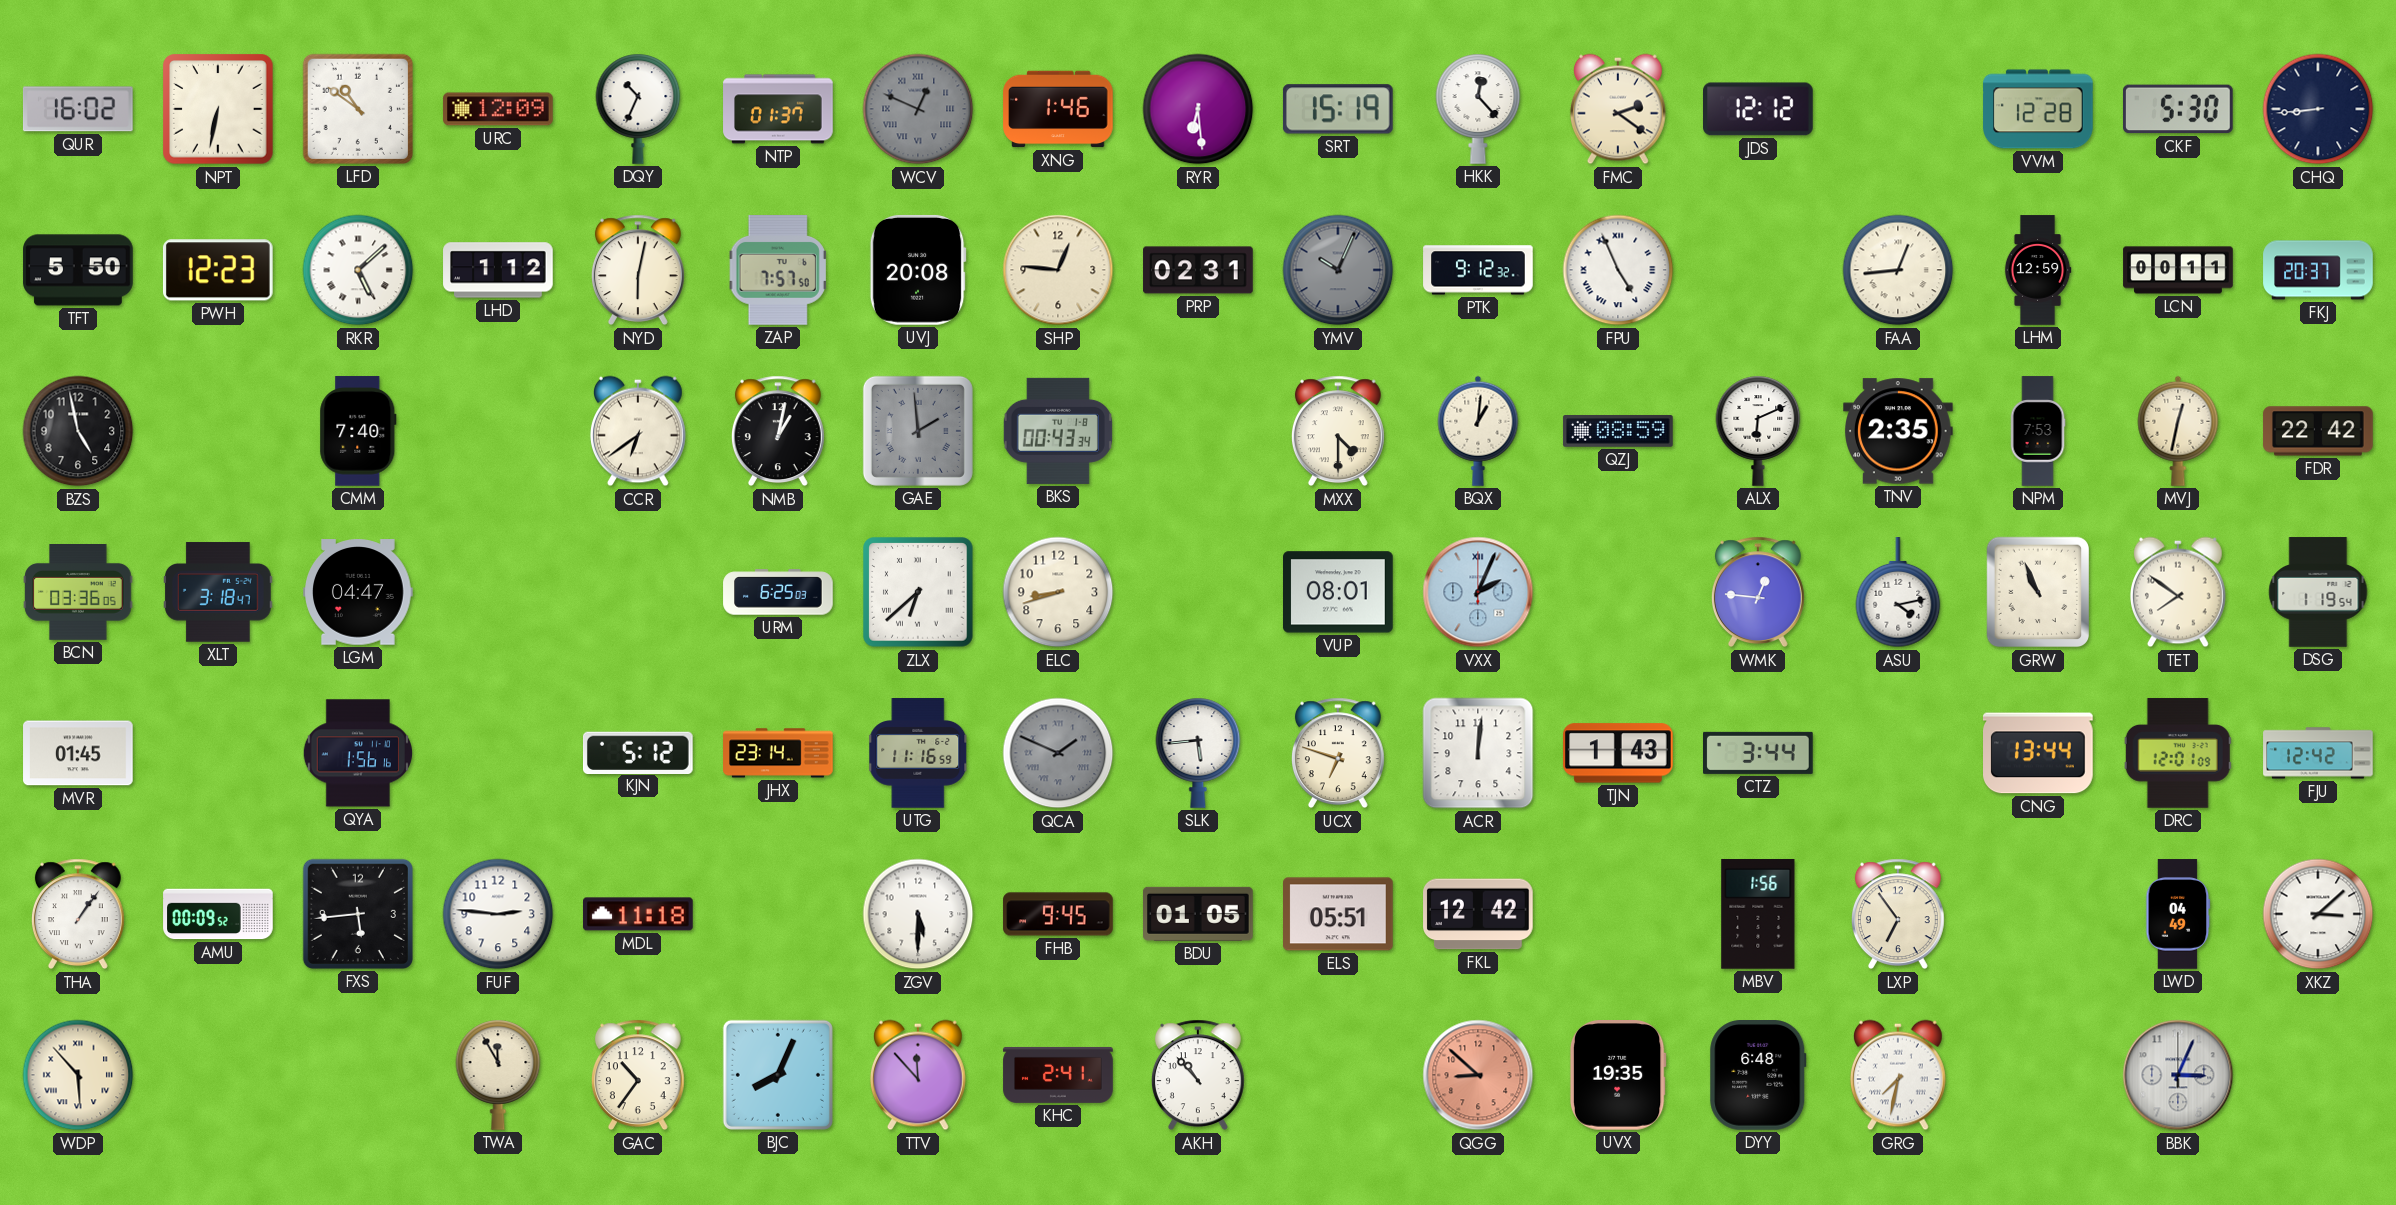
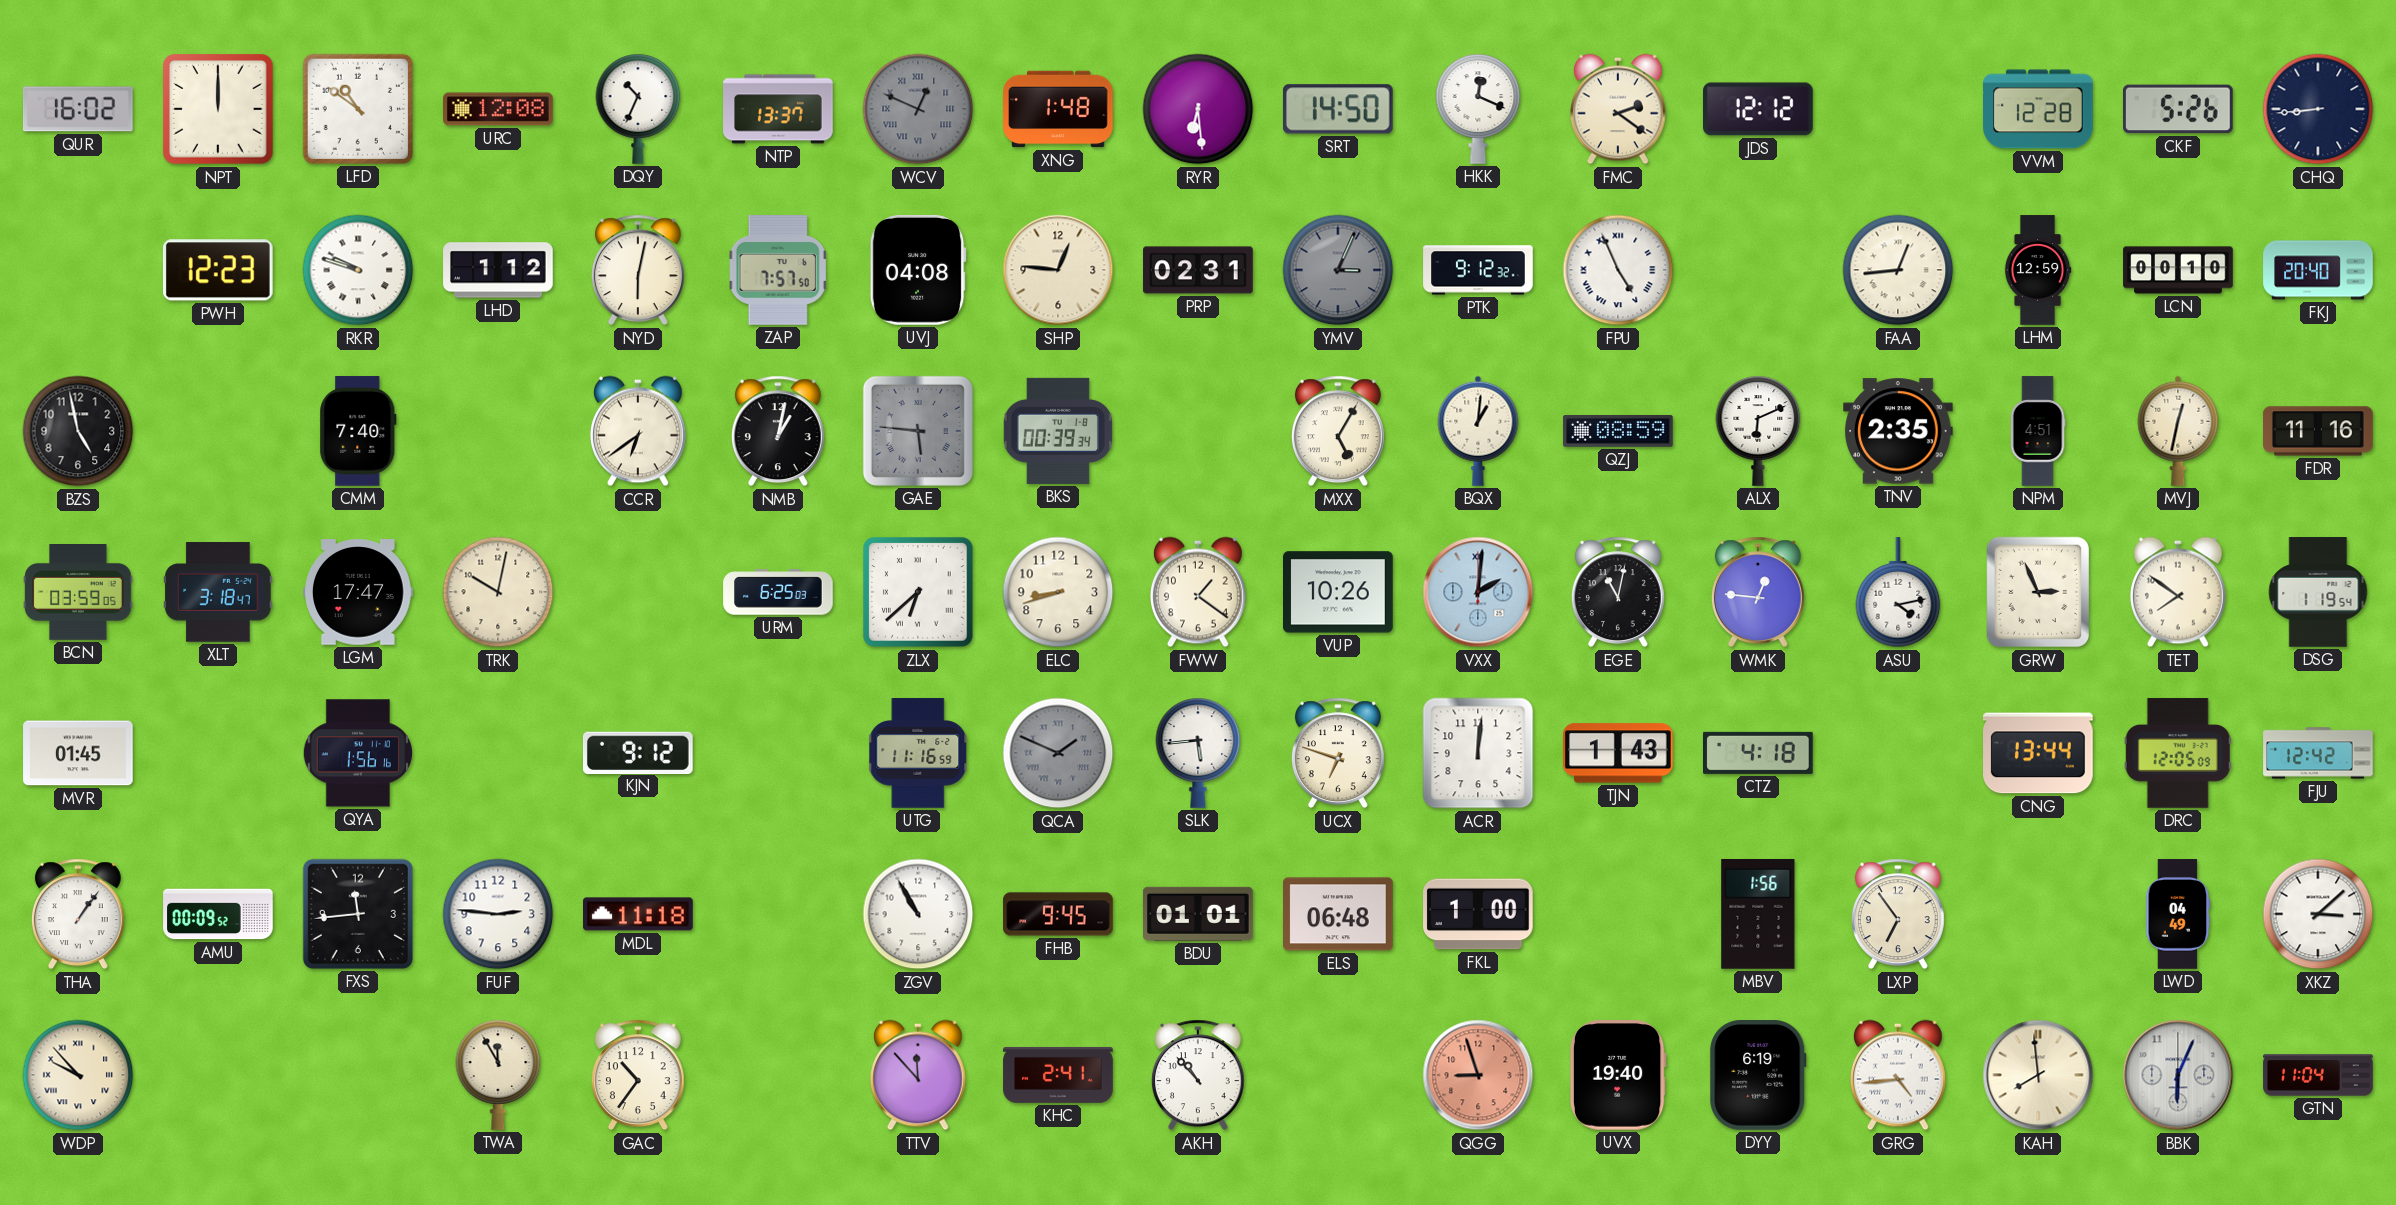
NPT: 6:32 -> 12:00 (218, 109)
URC: 12:09 -> 12:08 (498, 109)
NTP: 01:37 -> 13:37 (778, 109)
XNG: 1:46 -> 1:48 (1058, 109)
SRT: 15:19 -> 14:50 (1338, 109)
HKK: 12:23 -> 12:19 (1478, 109)
CKF: 5:30 -> 5:26 (2179, 109)
TFT: 5:50 -> none (78, 270)
RKR: 5:08 -> 9:48 (358, 270)
UVJ: 20:08 -> 04:08 (918, 270)
YMV: 10:04 -> 3:04 (1338, 270)
LCN: 00:11 -> 00:10 (2178, 270)
FKJ: 20:37 -> 20:40 (2318, 270)
GAE: 1:59 -> 5:46 (918, 431)
BKS: 00:43 -> 00:39 (1058, 431)
MXX: 4:30 -> 5:05 (1338, 431)
NPM: 7:53 -> 4:51 (2038, 431)
FDR: 22:42 -> 11:16 (2318, 431)
BCN: 03:36 -> 03:59 (78, 593)
LGM: 04:47 -> 17:47 (358, 592)
TRK: none -> 10:02 (498, 592)
FWW: none -> 1:21 (1198, 592)
VUP: 08:01 -> 10:26 (1338, 592)
VXX: 2:04 -> 2:01 (1478, 592)
EGE: none -> 11:02 (1618, 592)
GRW: 10:56 -> 2:56 (2038, 592)
KJN: 5:12 -> 9:12 (639, 752)
JHX: 23:14 -> none (778, 753)
CTZ: 3:44 -> 4:18 (1759, 753)
DRC: 12:01 -> 12:05 (2178, 753)
FXS: 5:44 -> 11:44 (358, 914)
ZGV: 5:30 -> 10:55 (918, 914)
BDU: 01:05 -> 01:01 (1199, 914)
ELS: 05:51 -> 06:48 (1339, 914)
FKL: 12:42 -> 1:00 (1478, 914)
WDP: 5:53 -> 9:53 (78, 1075)
BJC: 8:04 -> none (778, 1075)
QGG: 8:52 -> 8:57 (1478, 1075)
UVX: 19:35 -> 19:40 (1618, 1076)
DYY: 6:48 -> 6:19 (1758, 1076)
GRG: 7:32 -> 4:44 (1898, 1075)
KAH: none -> 7:59 (2038, 1075)
BBK: 3:04 -> 6:04 (2178, 1075)
GTN: none -> 11:04 (2318, 1075)
